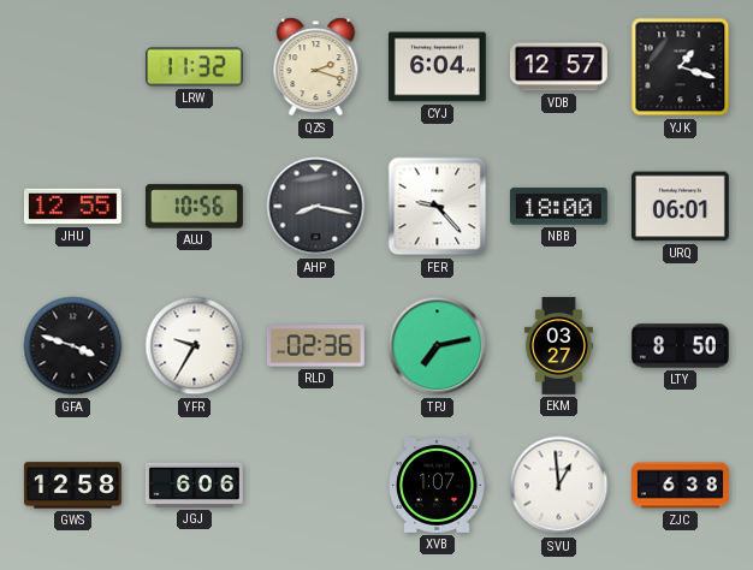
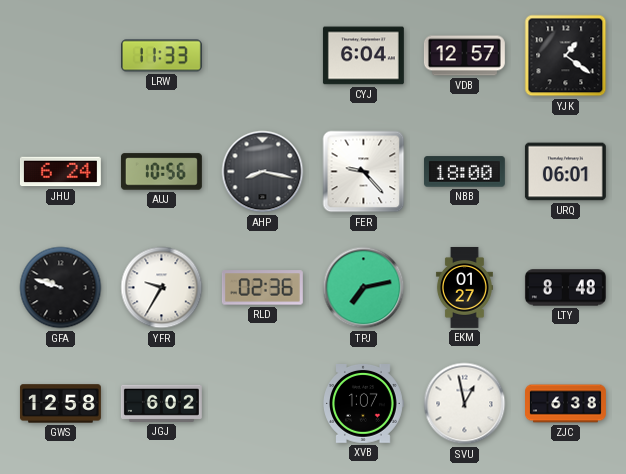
LRW: 11:32 -> 11:33 (161, 56)
QZS: 2:18 -> none (316, 67)
YJK: 1:18 -> 1:21 (566, 56)
JHU: 12:55 -> 6:24 (60, 172)
GFA: 3:48 -> 9:48 (61, 288)
EKM: 03:27 -> 01:27 (464, 287)
LTY: 8:50 -> 8:48 (565, 288)
JGJ: 6:06 -> 6:02 (161, 403)
SVU: 12:59 -> 12:58 (465, 404)
